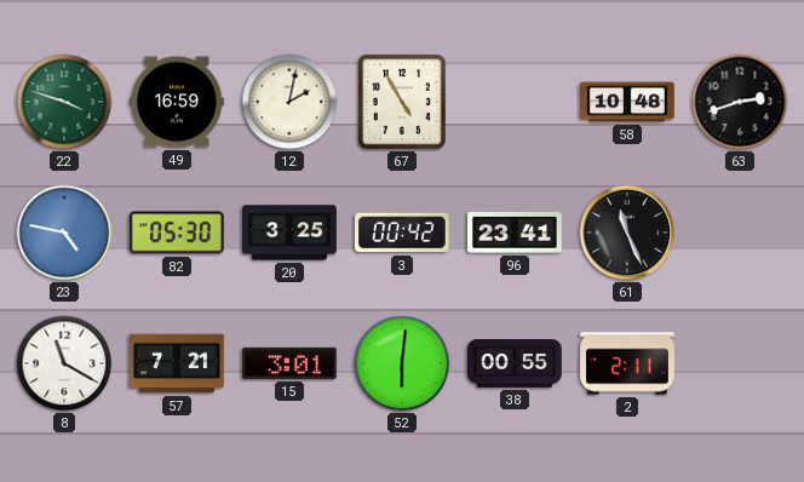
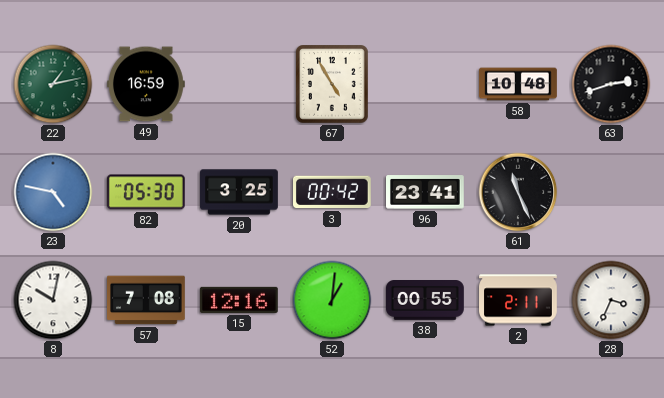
22: 3:48 -> 1:13 (53, 84)
12: 2:02 -> none (289, 102)
8: 11:20 -> 10:02 (53, 300)
57: 7:21 -> 7:08 (147, 300)
15: 3:01 -> 12:16 (239, 300)
52: 6:01 -> 1:01 (332, 300)
28: none -> 3:34 (611, 300)
